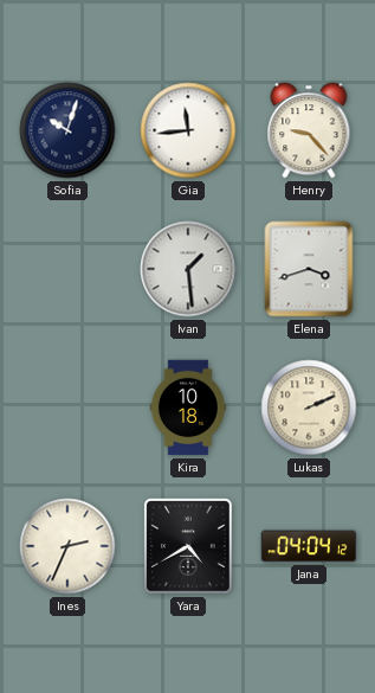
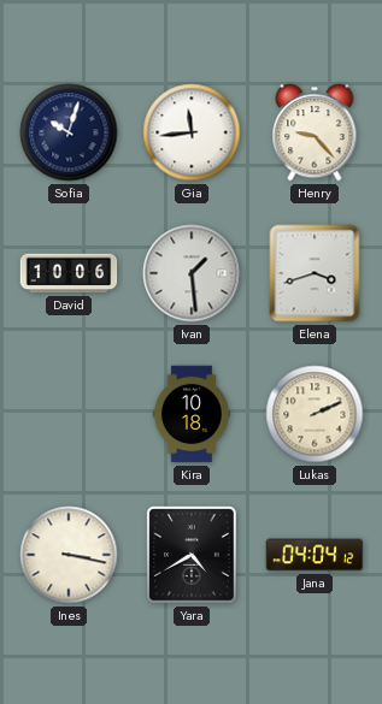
David: none -> 10:06 (69, 273)
Ines: 2:34 -> 3:17 (69, 555)
